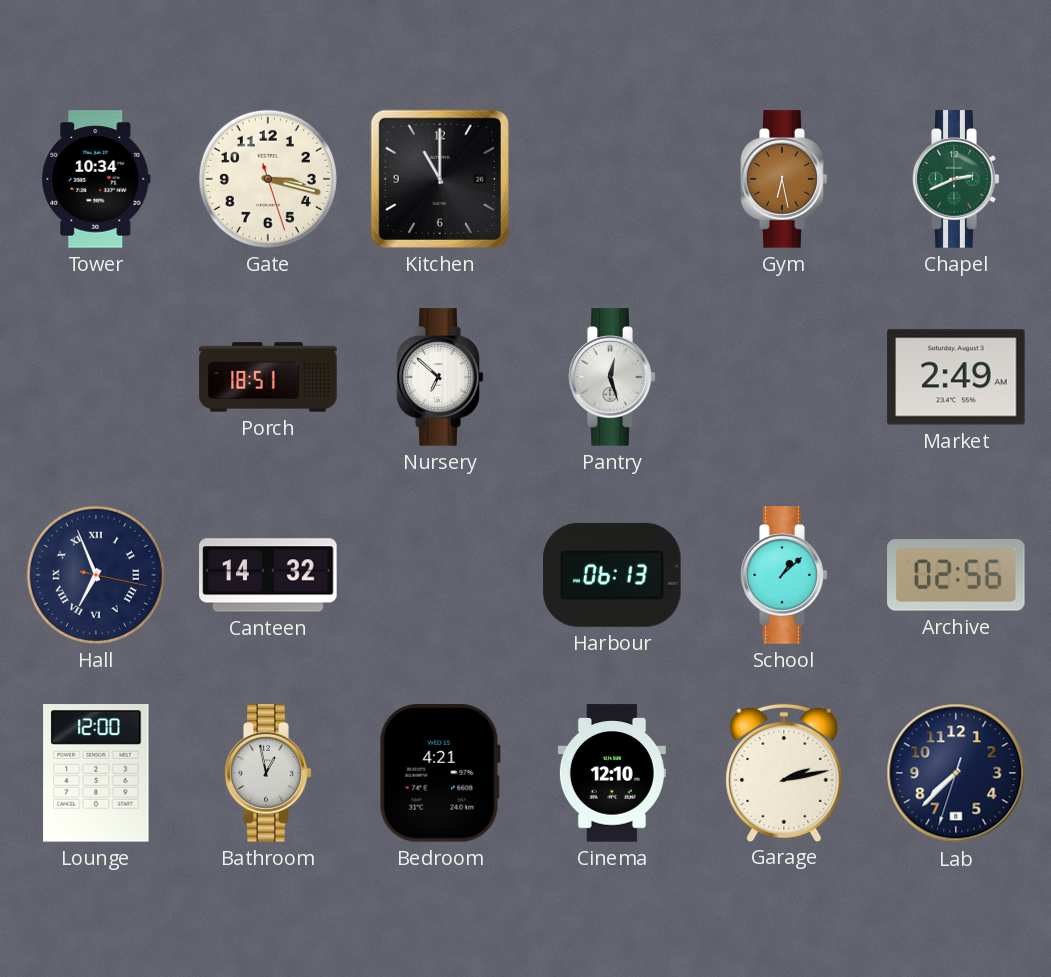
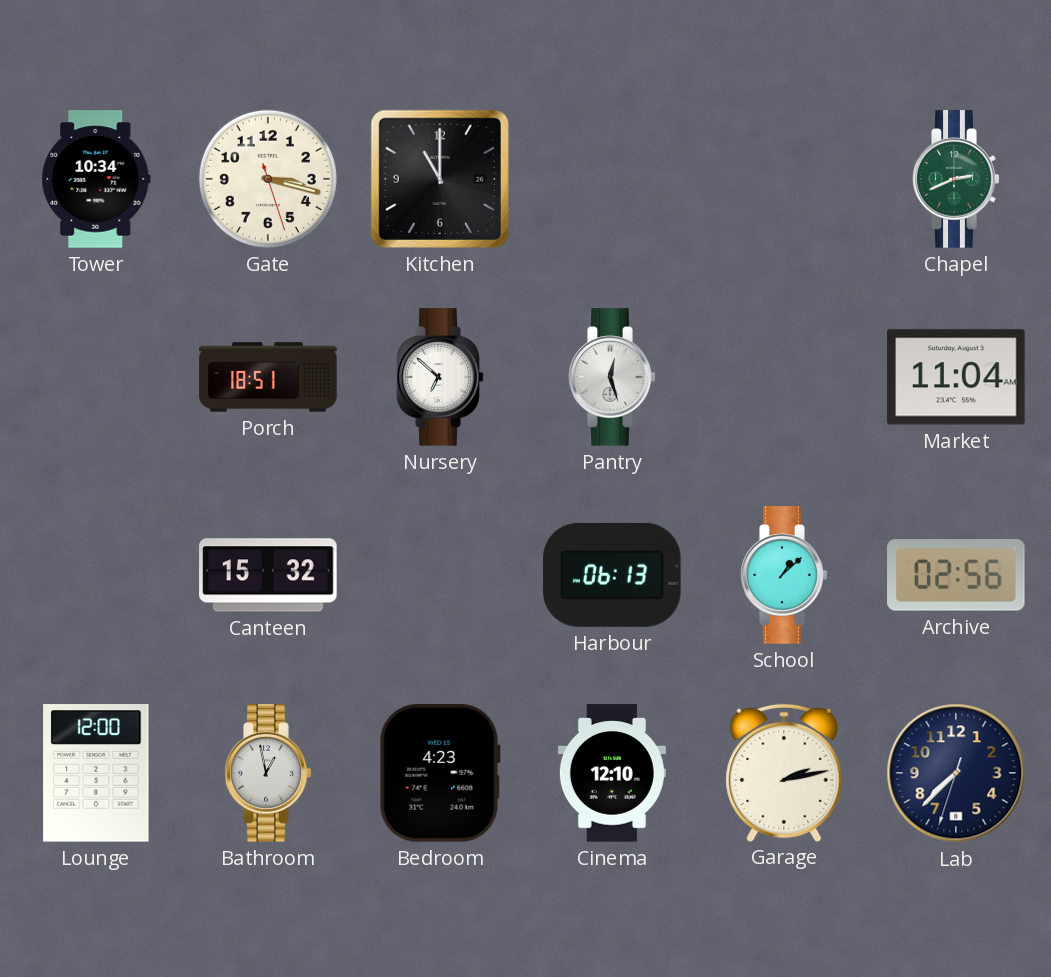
Gym: 6:28 -> none (784, 179)
Market: 2:49 -> 11:04 (956, 377)
Hall: 6:56 -> none (96, 575)
Canteen: 14:32 -> 15:32 (268, 575)
Bedroom: 4:21 -> 4:23 (440, 773)
